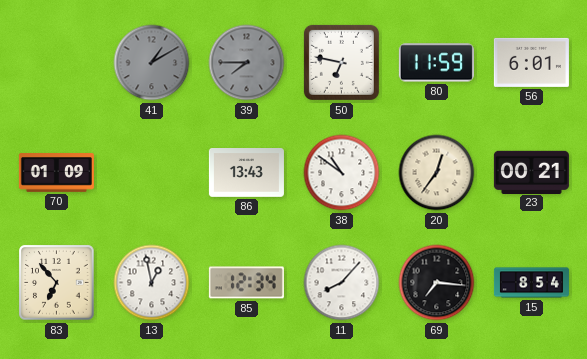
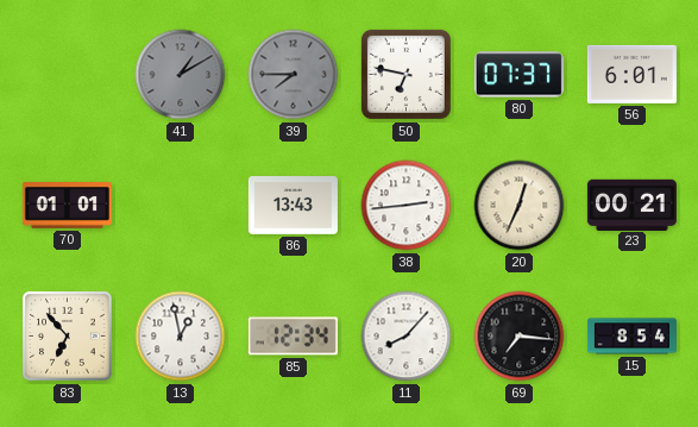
80: 11:59 -> 07:37 (518, 75)
70: 01:09 -> 01:01 (67, 206)
38: 10:51 -> 2:44 (407, 206)
20: 12:36 -> 12:34 (520, 206)
